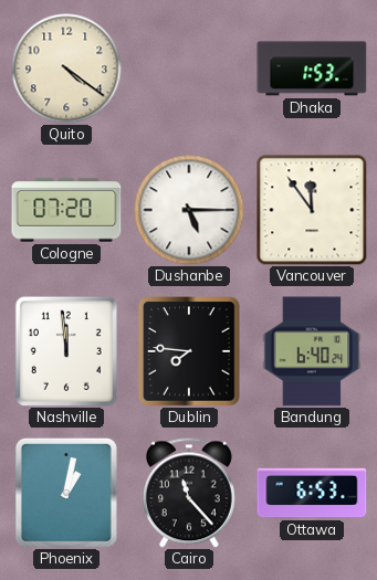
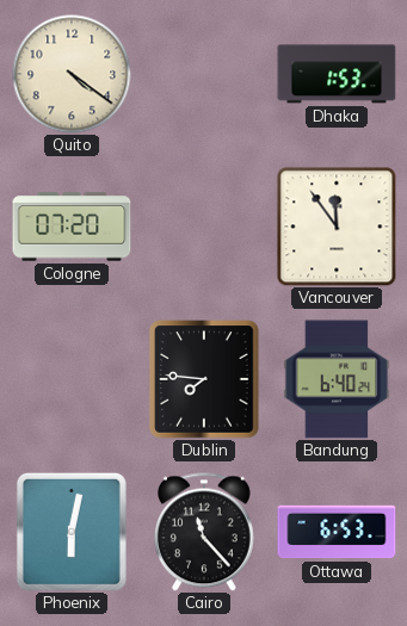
Dushanbe: 5:15 -> none (189, 210)
Nashville: 11:59 -> none (66, 351)
Phoenix: 1:02 -> 6:02 (72, 532)
